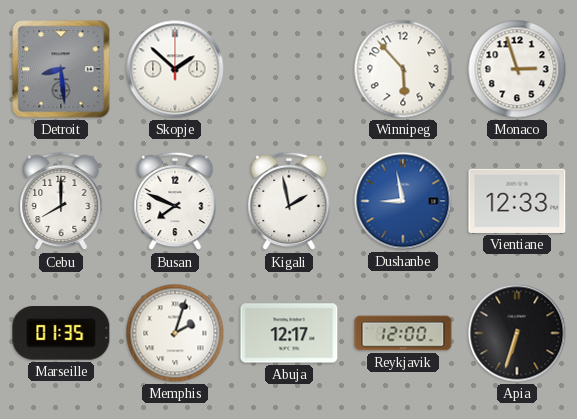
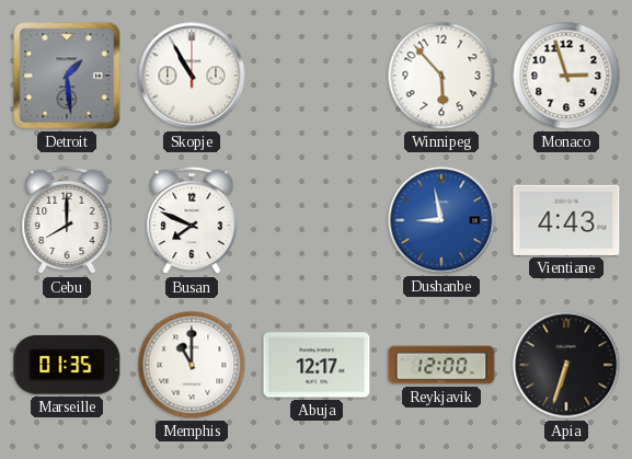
Detroit: 8:29 -> 1:29 (67, 76)
Skopje: 1:52 -> 10:55 (192, 76)
Kigali: 1:58 -> none (289, 201)
Vientiane: 12:33 -> 4:43 (566, 220)
Memphis: 2:03 -> 11:00 (192, 365)
